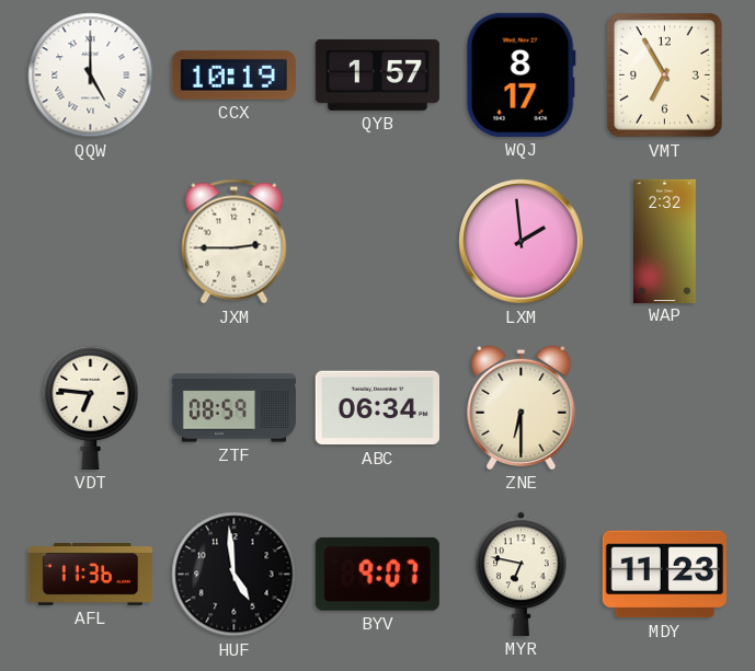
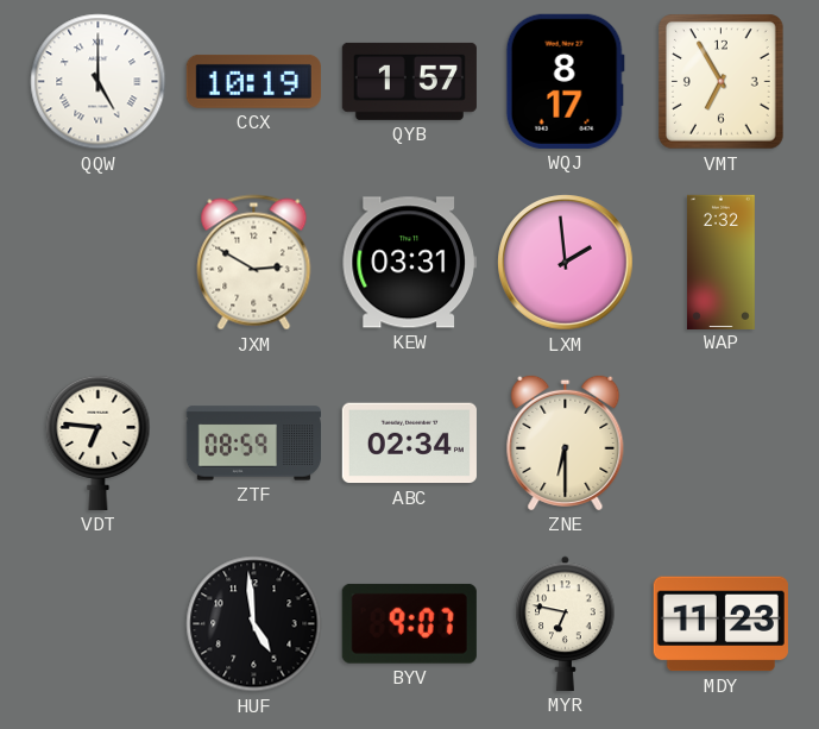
JXM: 2:45 -> 2:50 (254, 263)
KEW: none -> 03:31 (409, 263)
ABC: 06:34 -> 02:34 (409, 444)
AFL: 11:36 -> none (90, 575)
